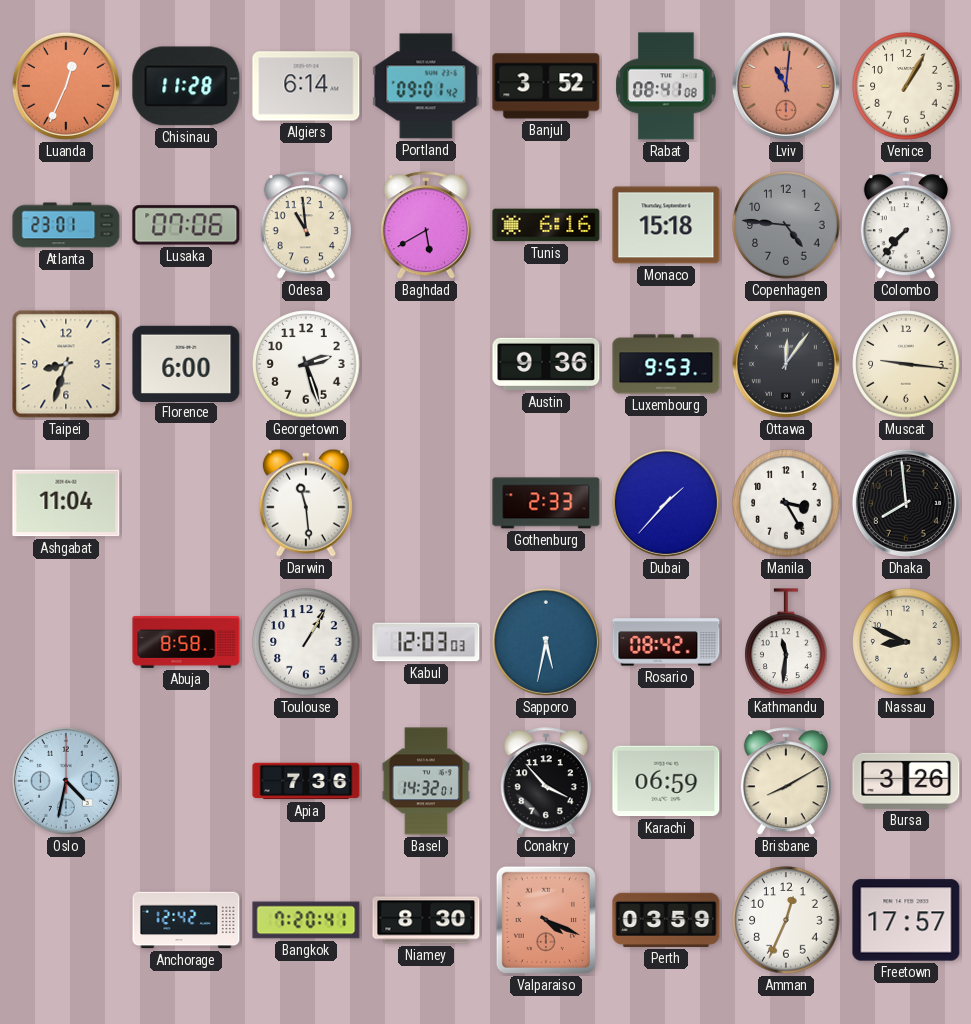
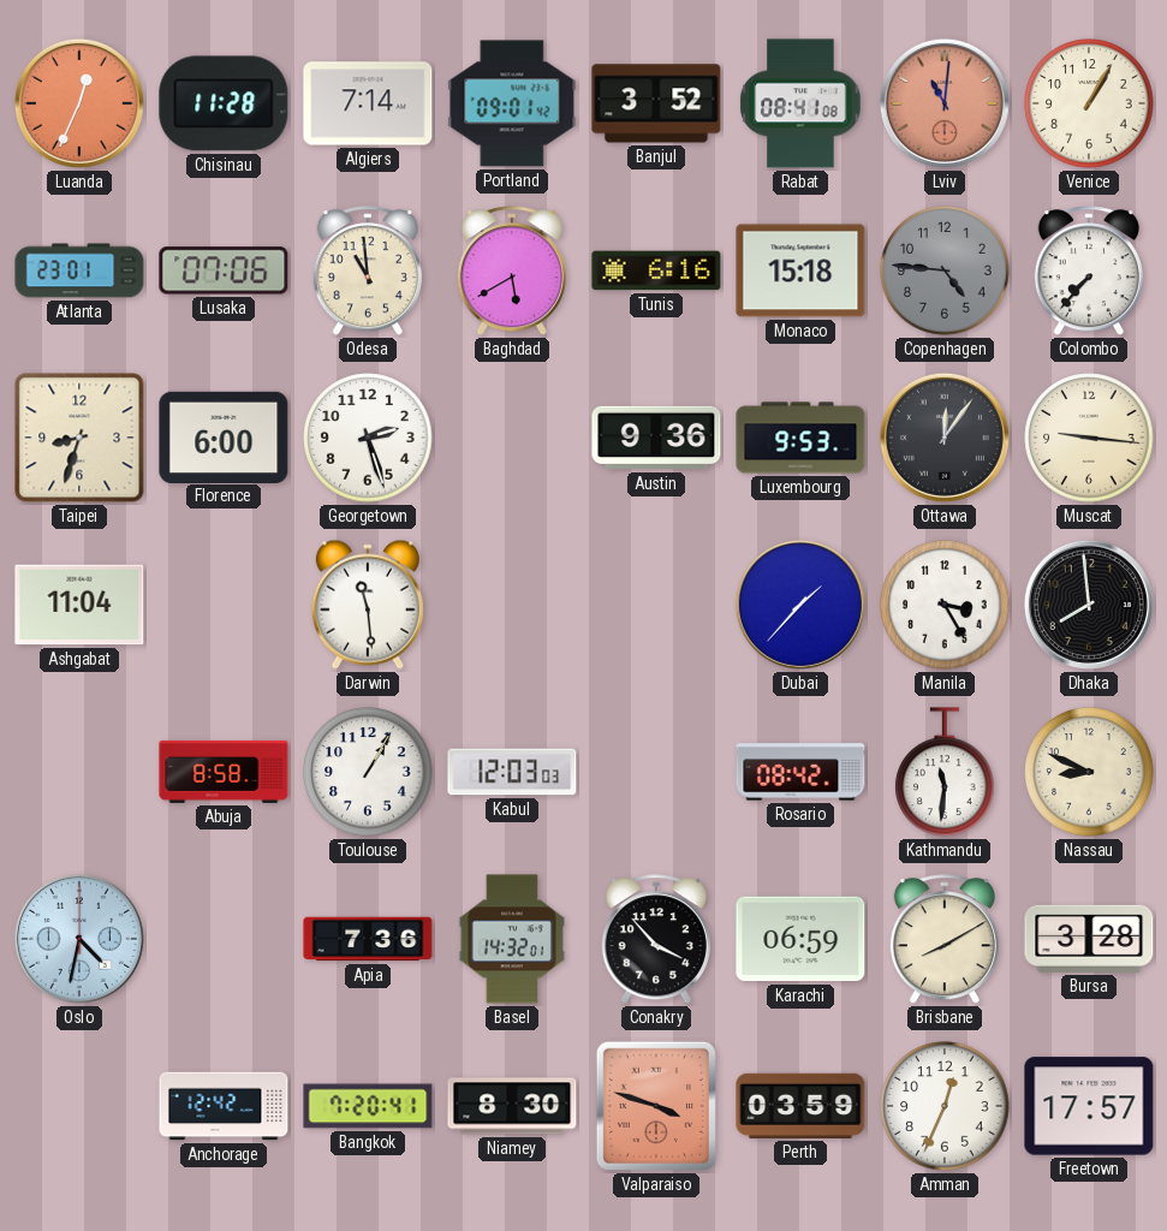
Algiers: 6:14 -> 7:14 (368, 103)
Gothenburg: 2:33 -> none (546, 503)
Sapporo: 5:32 -> none (546, 642)
Bursa: 3:26 -> 3:28 (1089, 939)
Valparaiso: 4:19 -> 3:48 (656, 1106)
